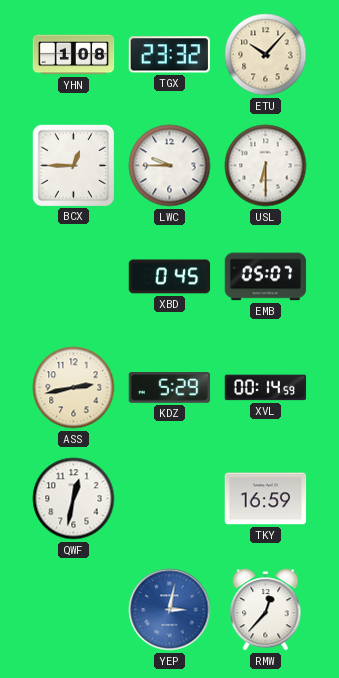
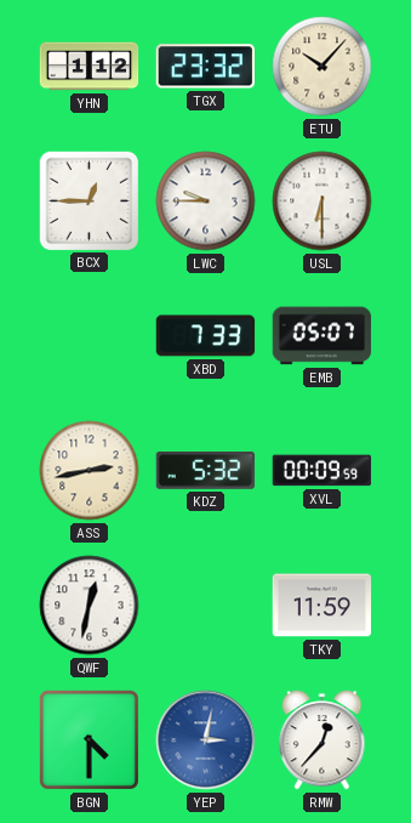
YHN: 1:08 -> 1:12 (90, 67)
XBD: 0:45 -> 7:33 (206, 336)
KDZ: 5:29 -> 5:32 (206, 471)
XVL: 00:14 -> 00:09 (322, 471)
TKY: 16:59 -> 11:59 (322, 606)
BGN: none -> 4:30 (89, 739)
